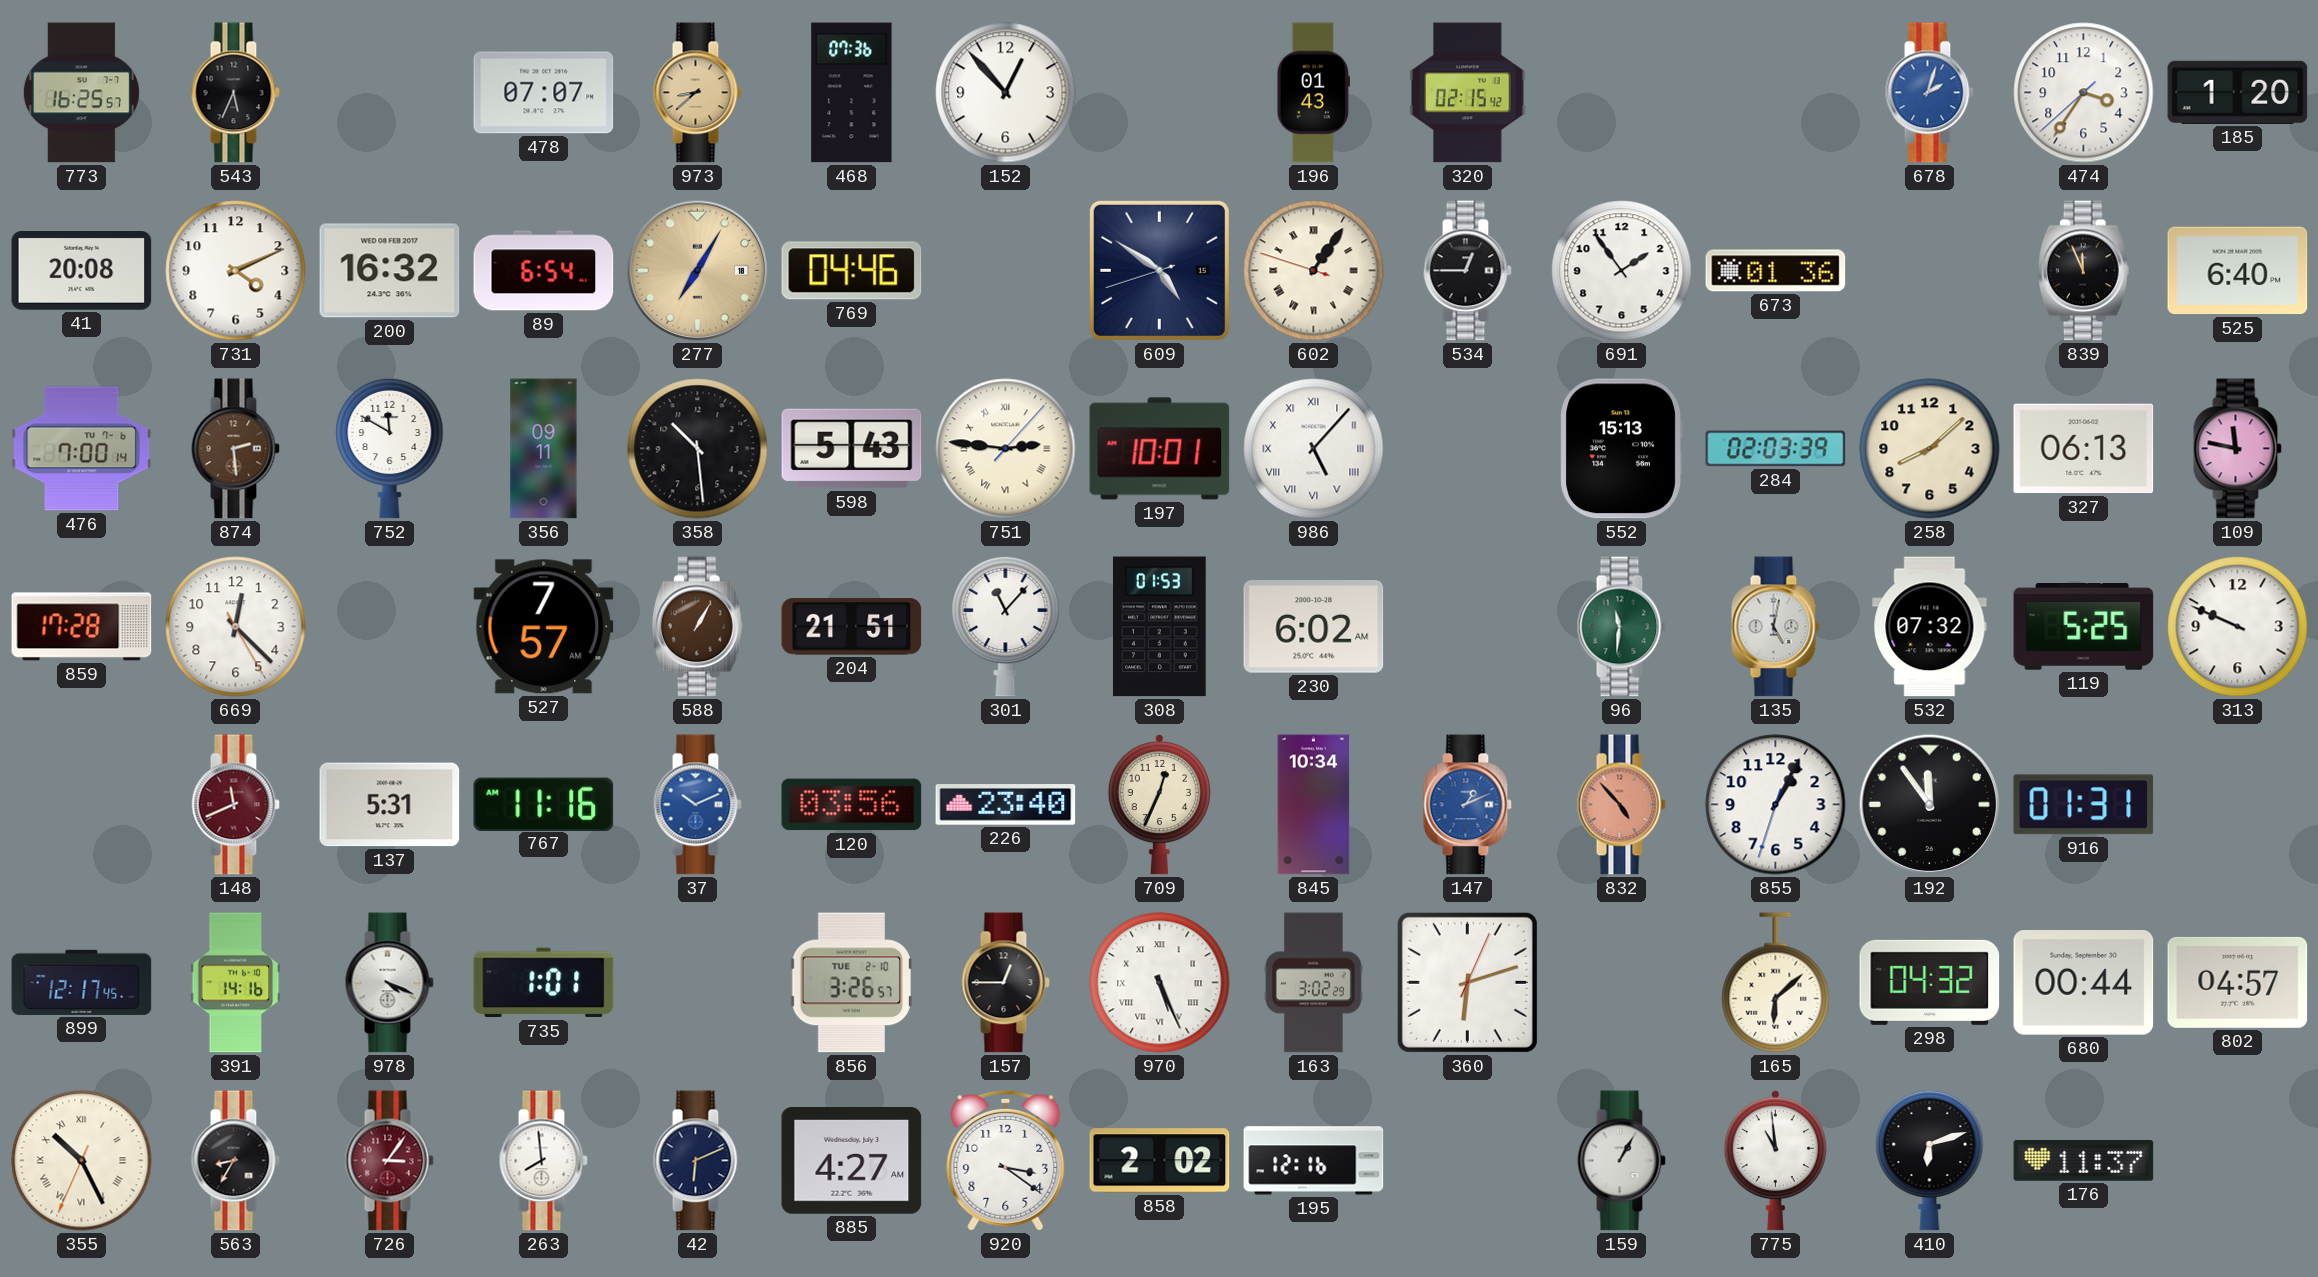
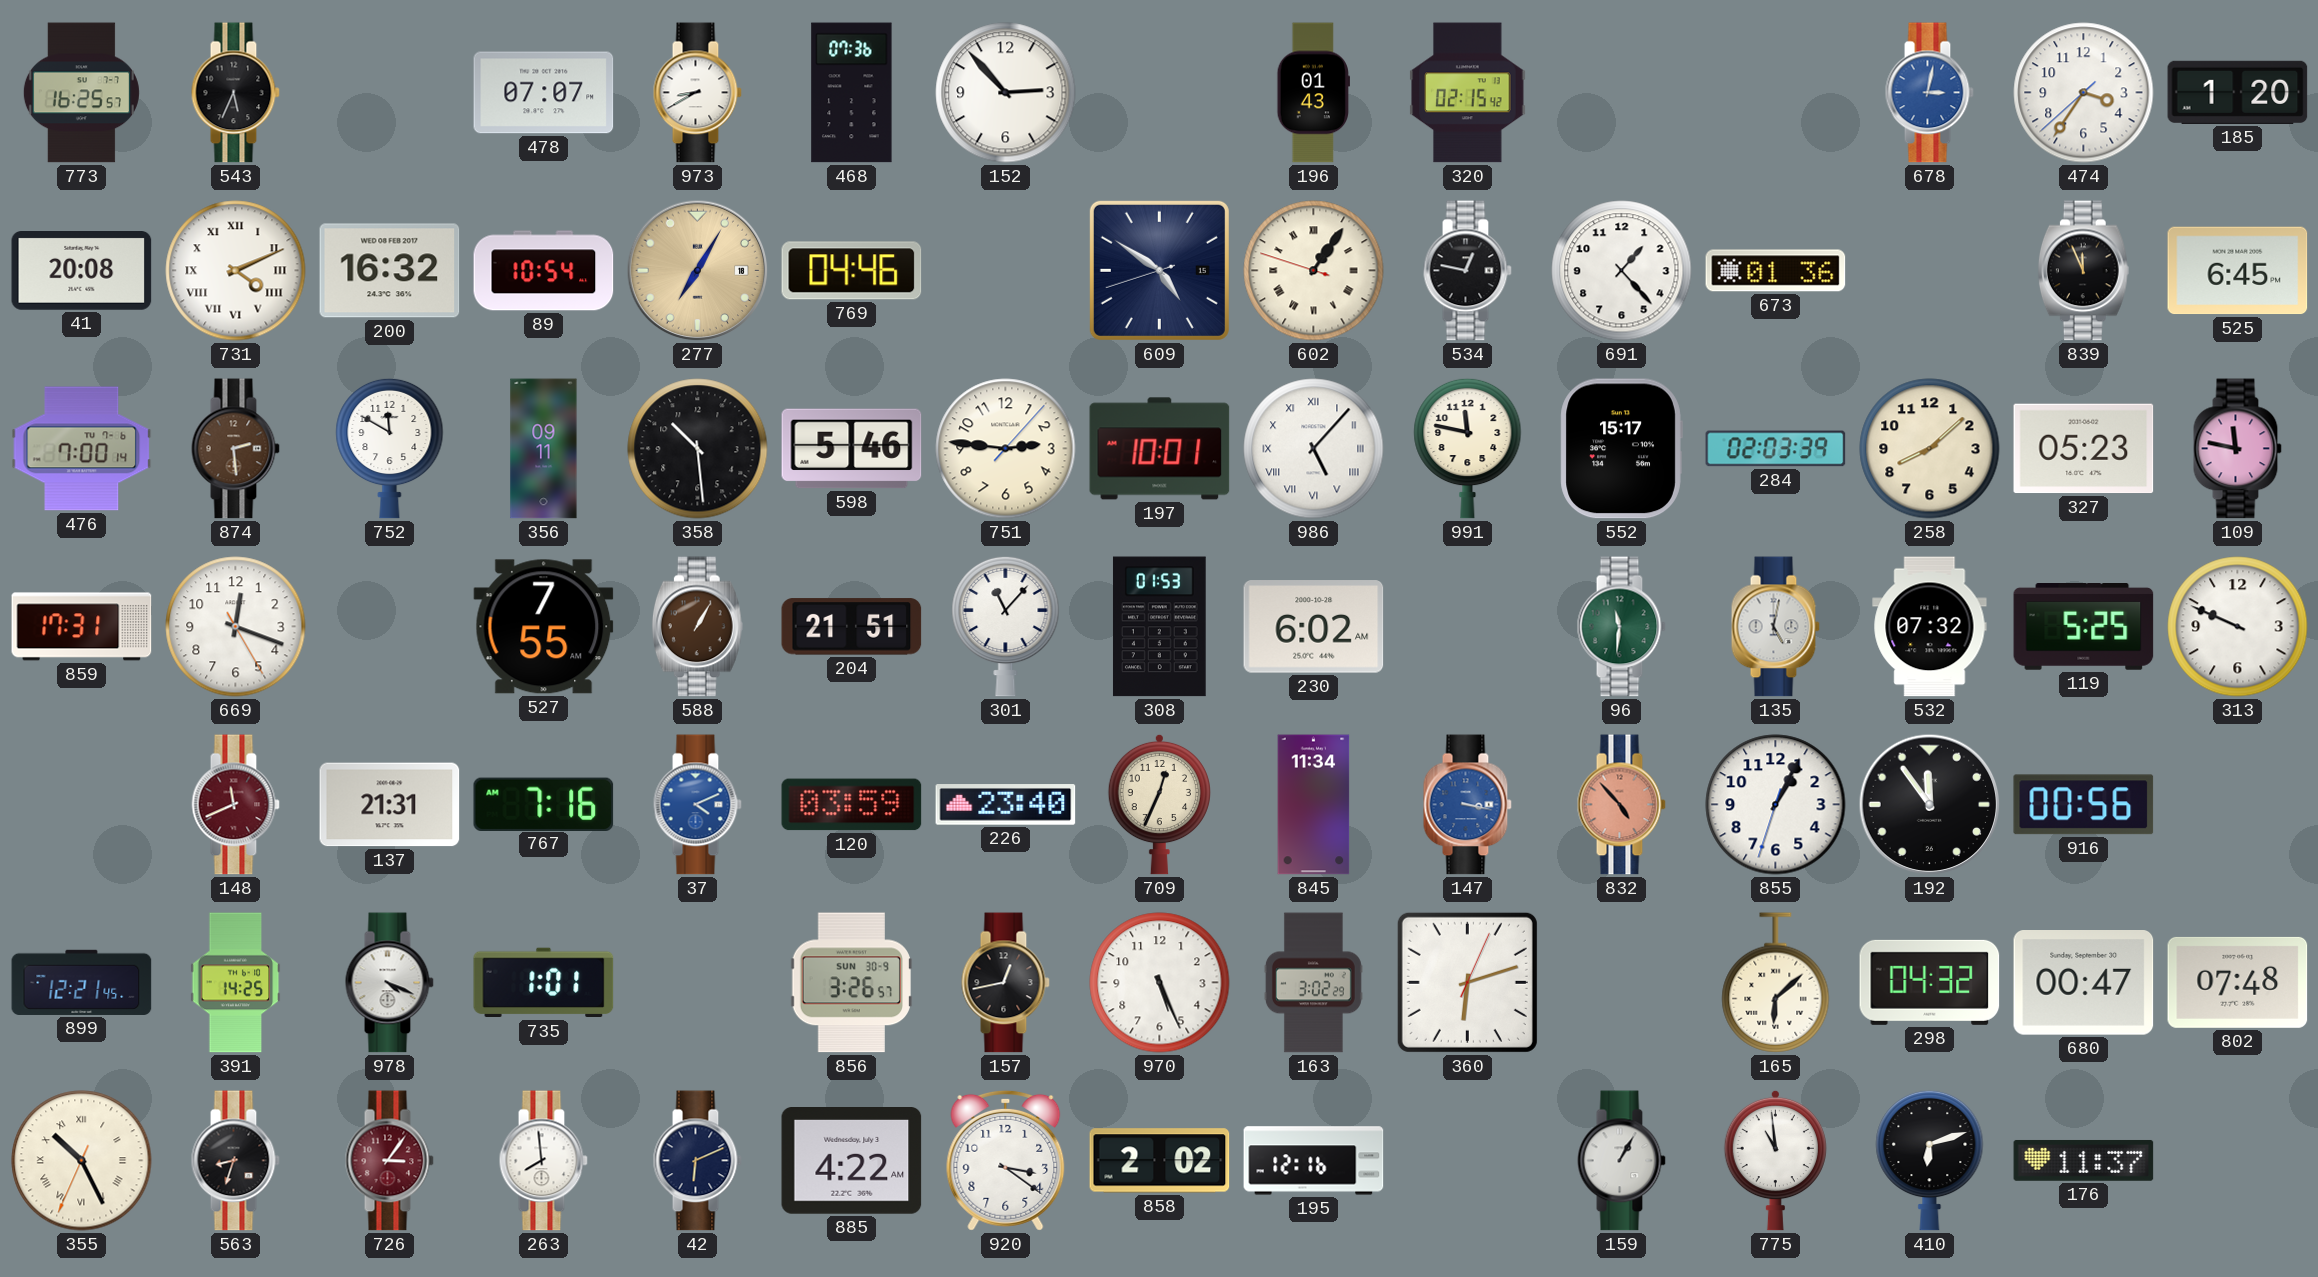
973: 8:38 -> 8:40 (697, 93)
973 dial: champagne -> white (697, 93)
152: 12:53 -> 2:53 (1006, 93)
678: 2:03 -> 3:02 (1929, 93)
731 numerals: Arabic -> Roman (236, 271)
89: 6:54 -> 10:54 (544, 271)
534: 12:45 -> 12:47 (1467, 271)
691: 1:54 -> 1:23 (1622, 271)
525: 6:40 -> 6:45 (2238, 271)
598: 5:43 -> 5:46 (852, 449)
751 numerals: Roman -> Arabic (1006, 449)
991: none -> 11:47 (1468, 448)
552: 15:13 -> 15:17 (1621, 449)
327: 06:13 -> 05:23 (2084, 449)
859: 17:28 -> 17:31 (82, 627)
669: 12:22 -> 12:18 (236, 627)
527: 7:57 -> 7:55 (544, 627)
137: 5:31 -> 21:31 (390, 805)
767: 11:16 -> 7:16 (544, 804)
37: 10:11 -> 4:11 (697, 805)
120: 03:56 -> 03:59 (852, 805)
845: 10:34 -> 11:34 (1314, 805)
147: 1:11 -> 3:17 (1467, 805)
916: 01:31 -> 00:56 (2084, 805)
899: 12:17 -> 12:21 (82, 982)
391: 14:16 -> 14:25 (236, 983)
856 date: TUE 2-10 -> SUN 30-9 (851, 983)
157: 12:45 -> 12:43 (1005, 983)
970 numerals: Roman -> Arabic (1160, 983)
680: 00:44 -> 00:47 (2084, 983)
802: 04:57 -> 07:48 (2238, 982)
563: 8:35 -> 8:33 (235, 1161)
885: 4:27 -> 4:22 (852, 1161)
